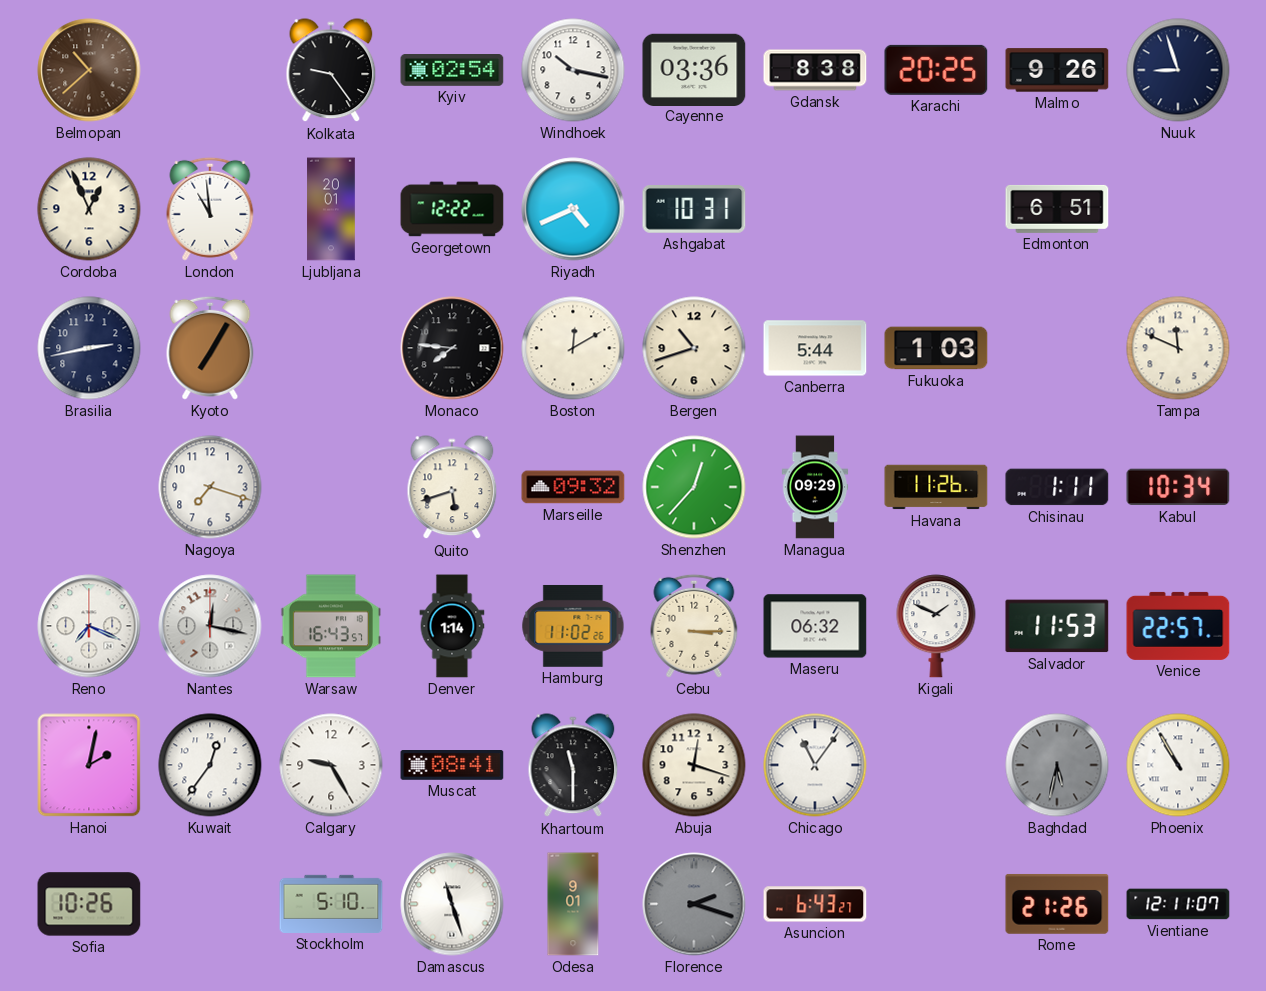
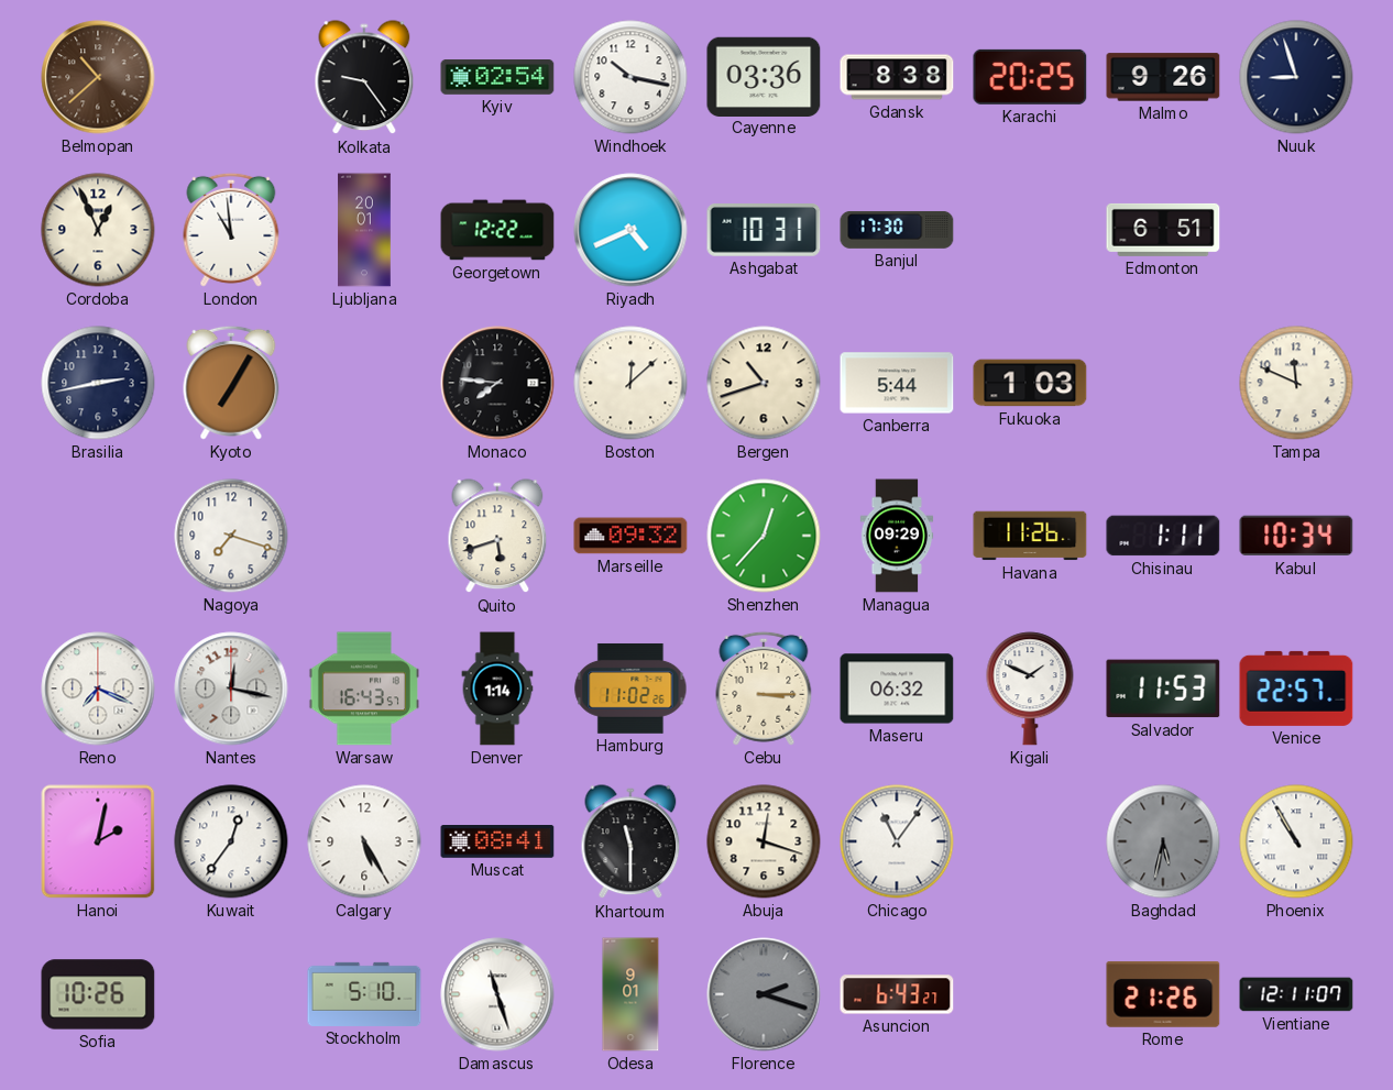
Banjul: none -> 17:30 (897, 230)
Boston: 12:10 -> 12:08 (630, 383)
Calgary: 9:25 -> 5:25 (364, 841)
